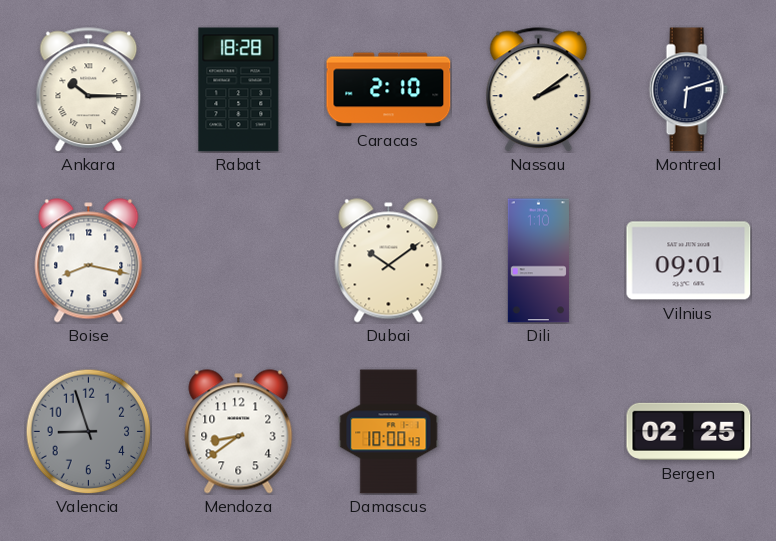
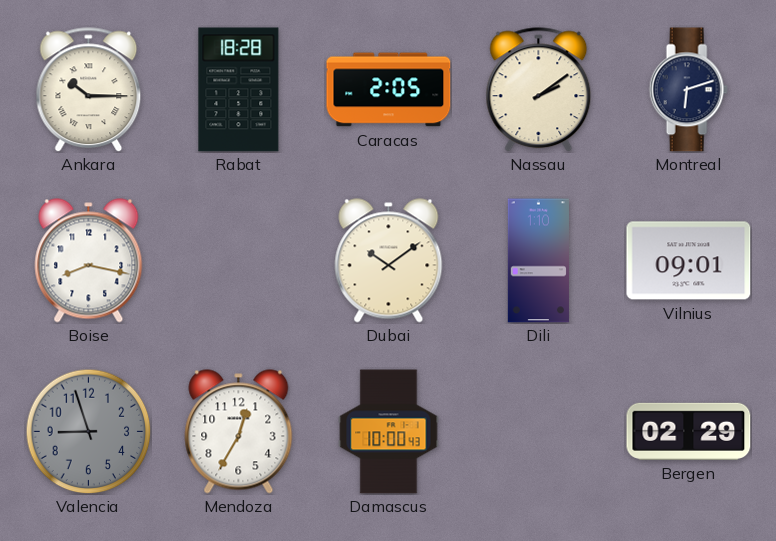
Caracas: 2:10 -> 2:05 (389, 90)
Mendoza: 8:39 -> 12:35 (239, 432)
Bergen: 02:25 -> 02:29 (689, 431)
